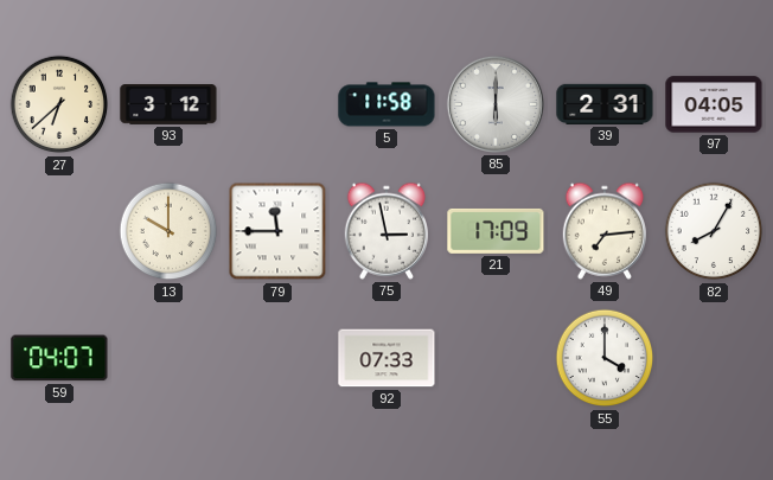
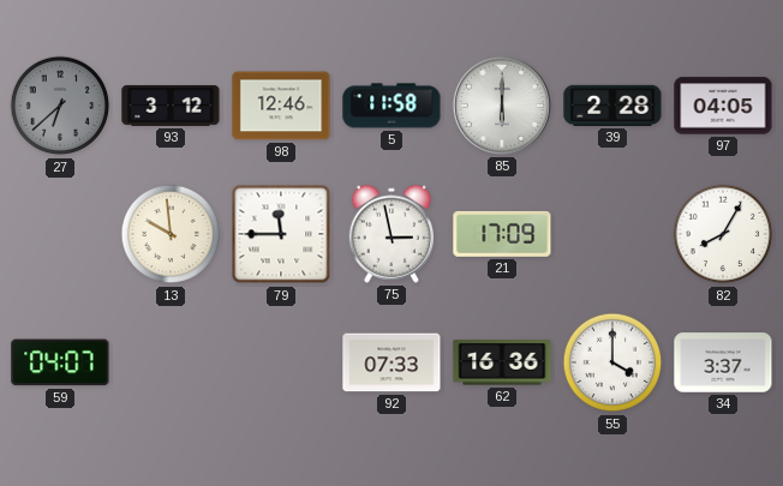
27 dial: cream -> grey (60, 106)
98: none -> 12:46 (281, 106)
39: 2:31 -> 2:28 (612, 106)
13: 10:00 -> 9:59 (171, 234)
49: 7:14 -> none (603, 231)
62: none -> 16:36 (502, 362)
34: none -> 3:37 (723, 362)
